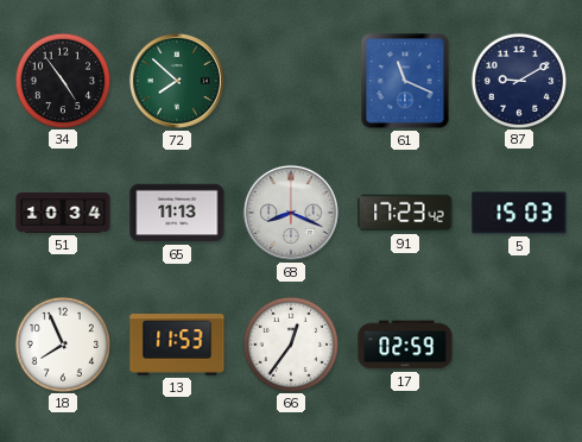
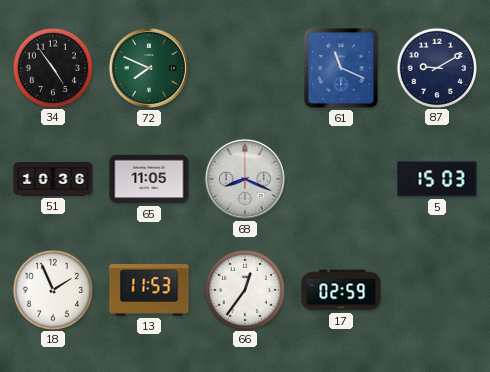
72: 7:52 -> 7:49 (149, 68)
51: 10:34 -> 10:36 (53, 179)
65: 11:13 -> 11:05 (149, 179)
91: 17:23 -> none (405, 213)
18: 7:56 -> 1:56 (52, 289)
